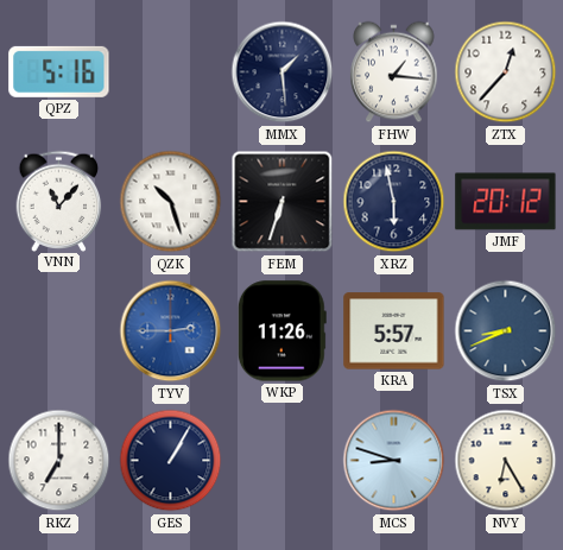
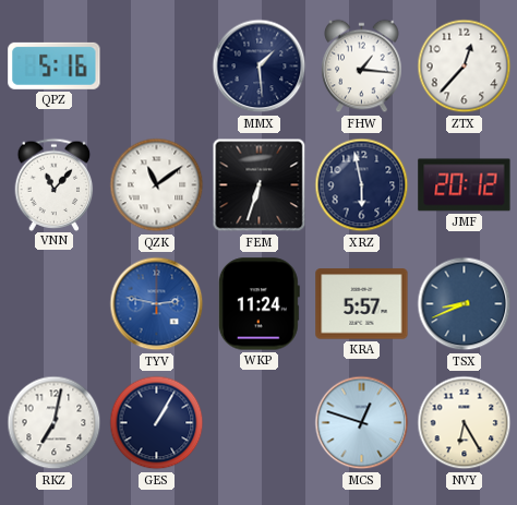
QZK: 10:27 -> 11:09 (157, 185)
TYV: 2:45 -> 2:47 (157, 304)
WKP: 11:26 -> 11:24 (258, 304)
RKZ: 7:00 -> 7:02 (55, 423)
MCS: 8:48 -> 12:48 (362, 423)
